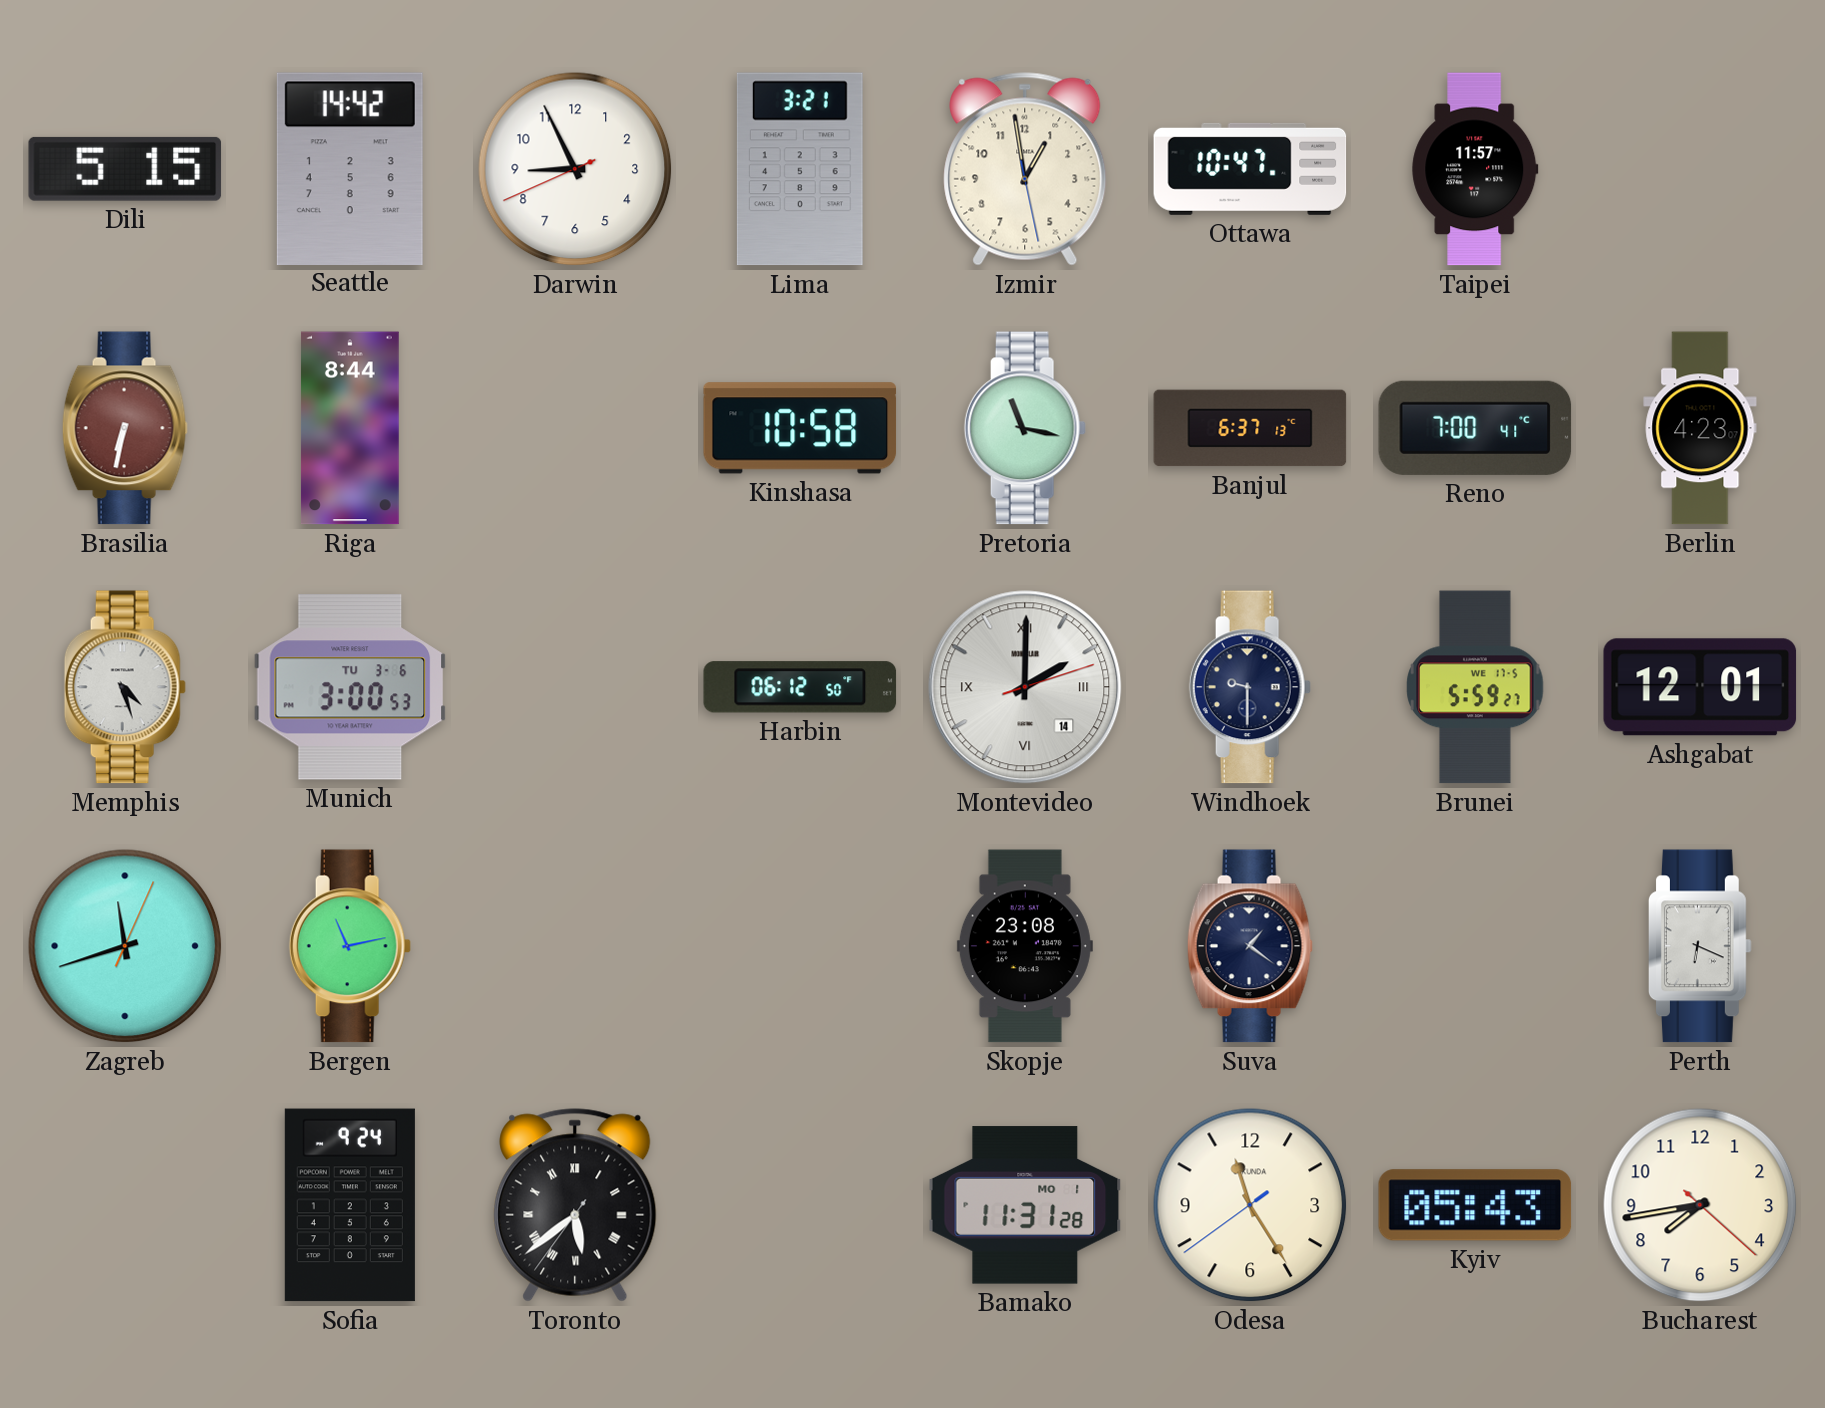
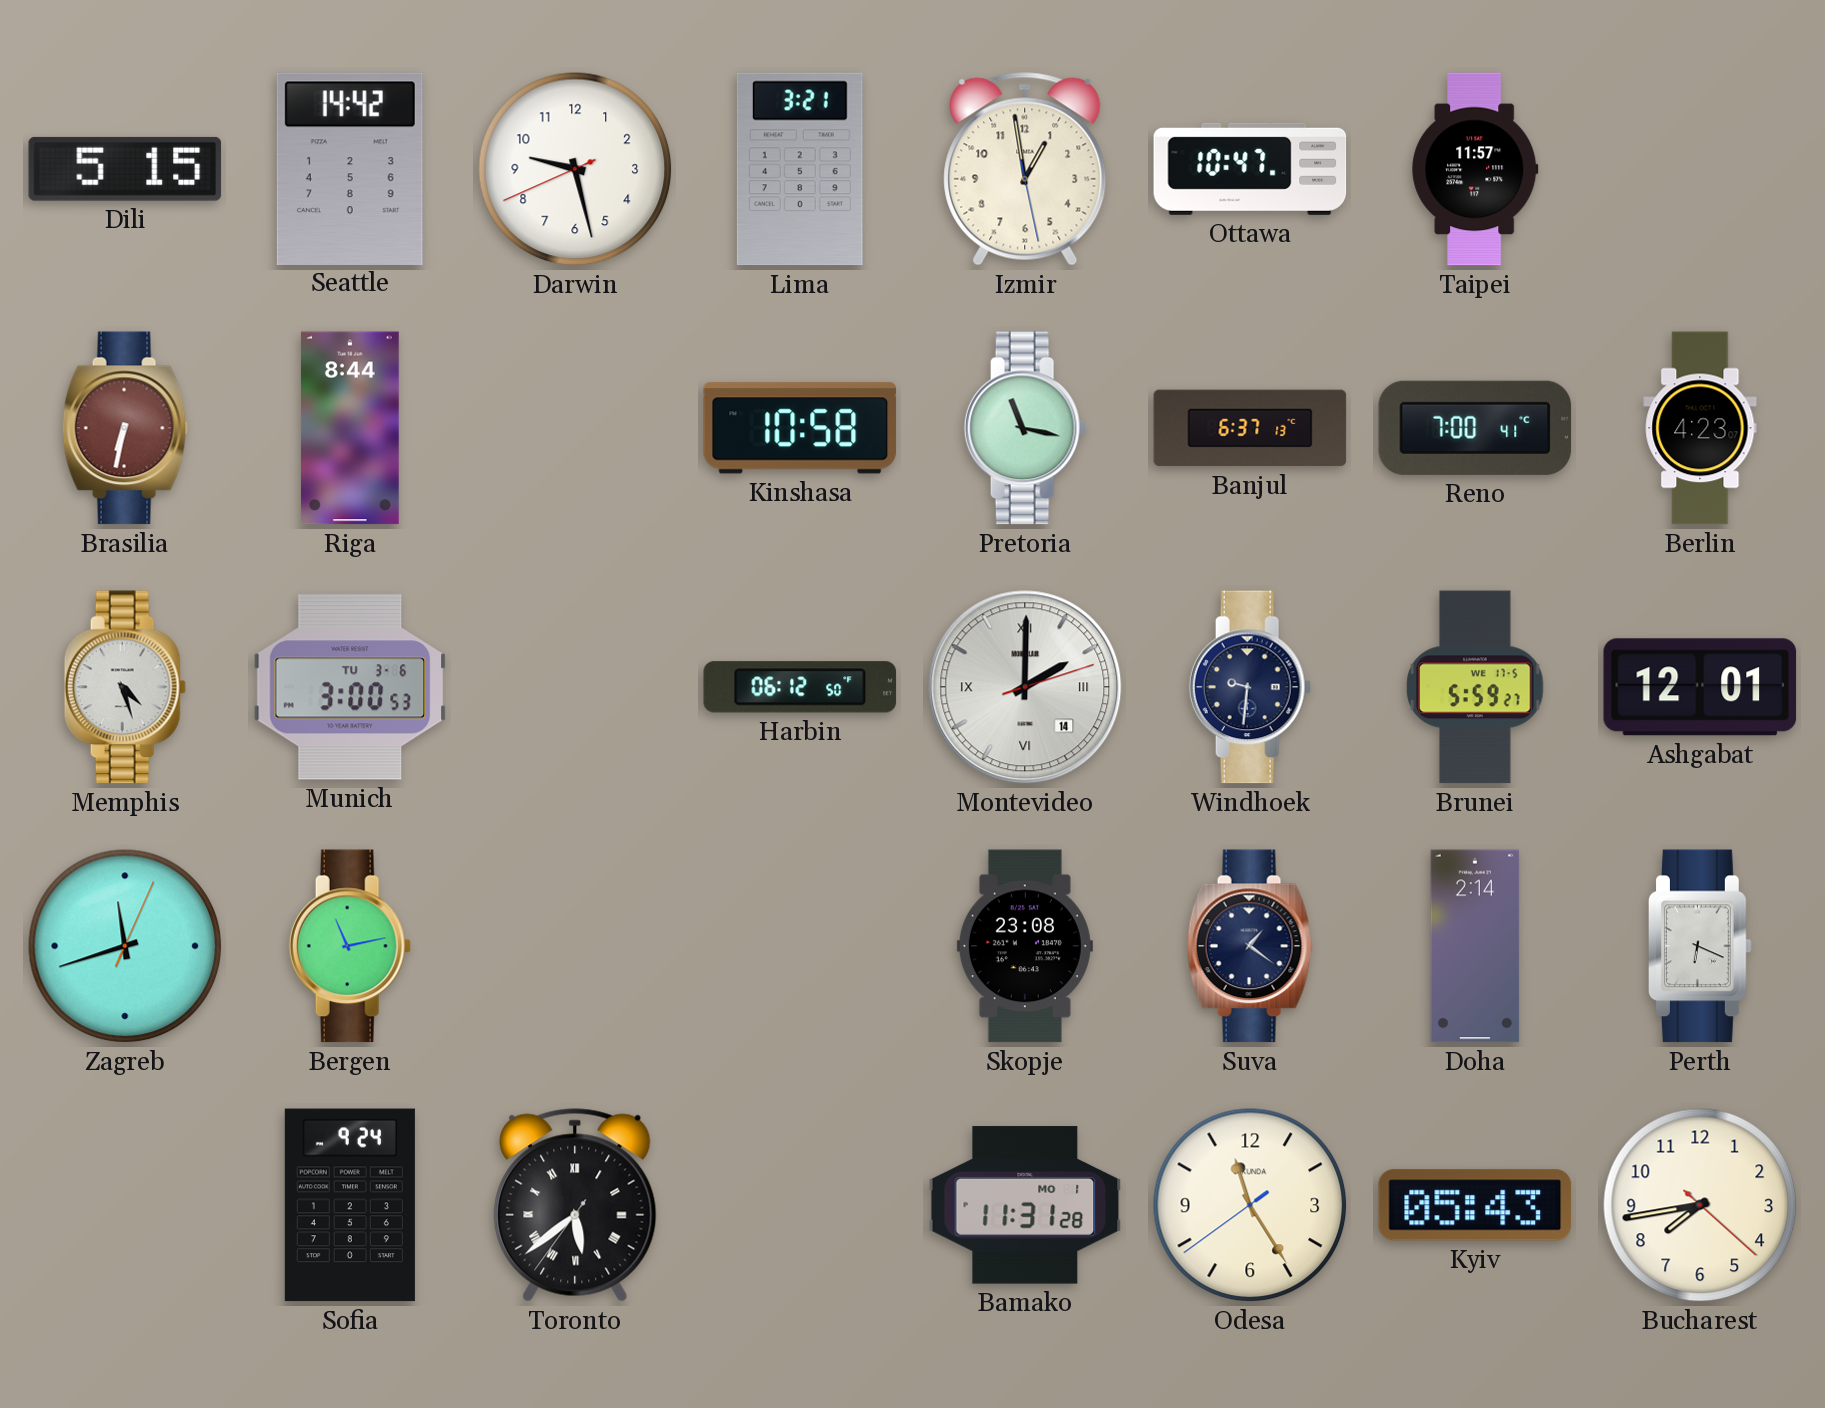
Darwin: 8:55 -> 9:27 (575, 169)
Windhoek: 9:30 -> 9:31 (1250, 687)
Doha: none -> 2:14 (1475, 946)
